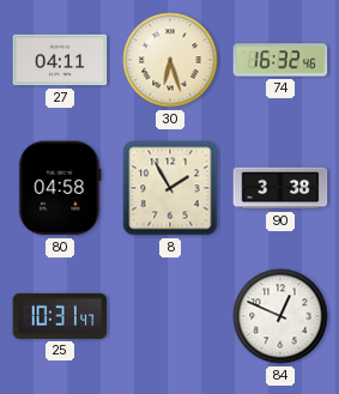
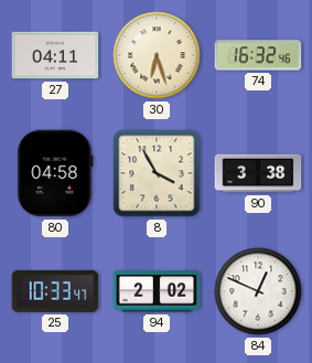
8: 1:55 -> 3:55 (157, 173)
25: 10:31 -> 10:33 (55, 291)
94: none -> 2:02 (157, 291)
